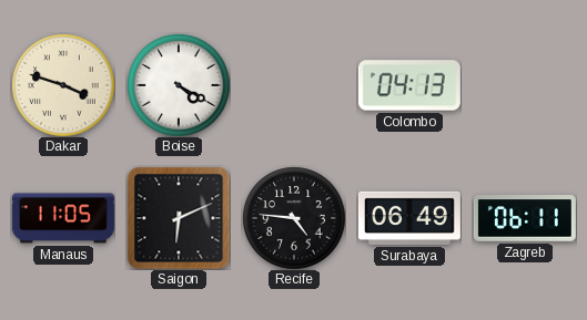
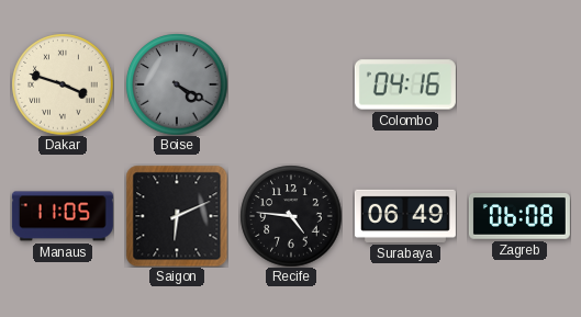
Boise dial: white -> grey (177, 84)
Colombo: 04:13 -> 04:16 (405, 84)
Zagreb: 06:11 -> 06:08 (519, 217)
